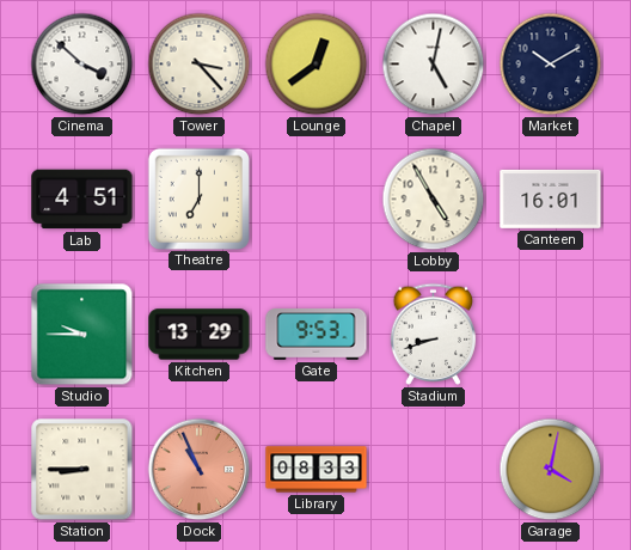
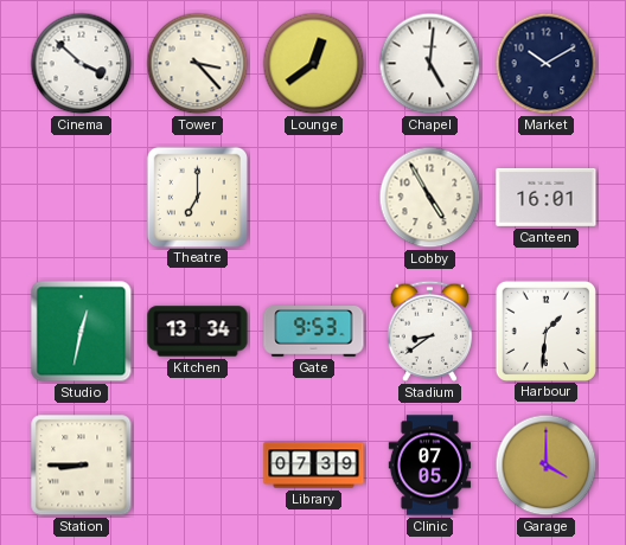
Chapel: 5:02 -> 5:01 (430, 64)
Lab: 4:51 -> none (82, 200)
Studio: 9:45 -> 12:32 (82, 332)
Kitchen: 13:29 -> 13:34 (198, 332)
Stadium: 8:42 -> 8:39 (430, 331)
Harbour: none -> 1:31 (545, 331)
Dock: 10:56 -> none (200, 470)
Library: 08:33 -> 07:39 (314, 466)
Clinic: none -> 07:05 (430, 466)
Garage: 4:02 -> 4:00 (547, 466)
